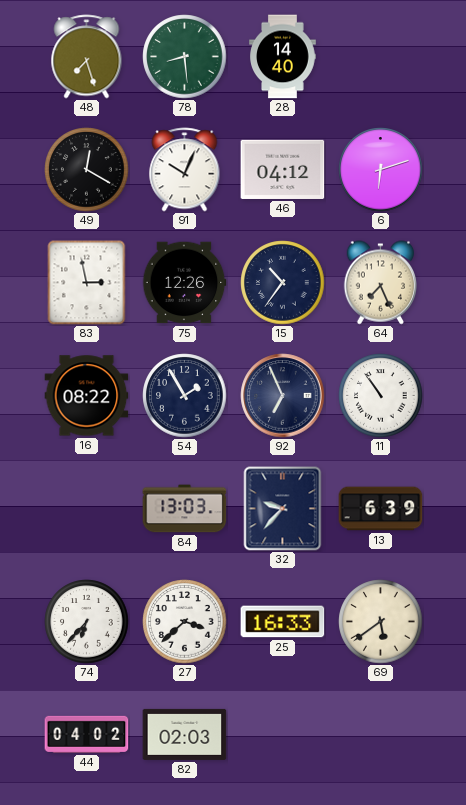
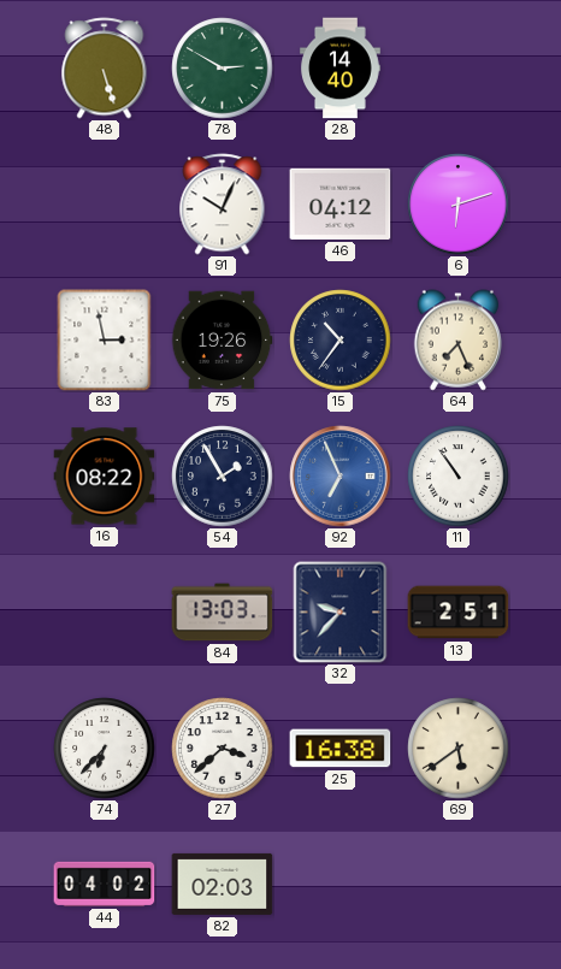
48: 7:27 -> 5:27 (105, 69)
78: 8:29 -> 2:50 (223, 69)
49: 12:20 -> none (87, 170)
75: 12:26 -> 19:26 (222, 341)
92 dial: navy -> blue (341, 477)
13: 6:39 -> 2:51 (459, 613)
25: 16:33 -> 16:38 (341, 749)
